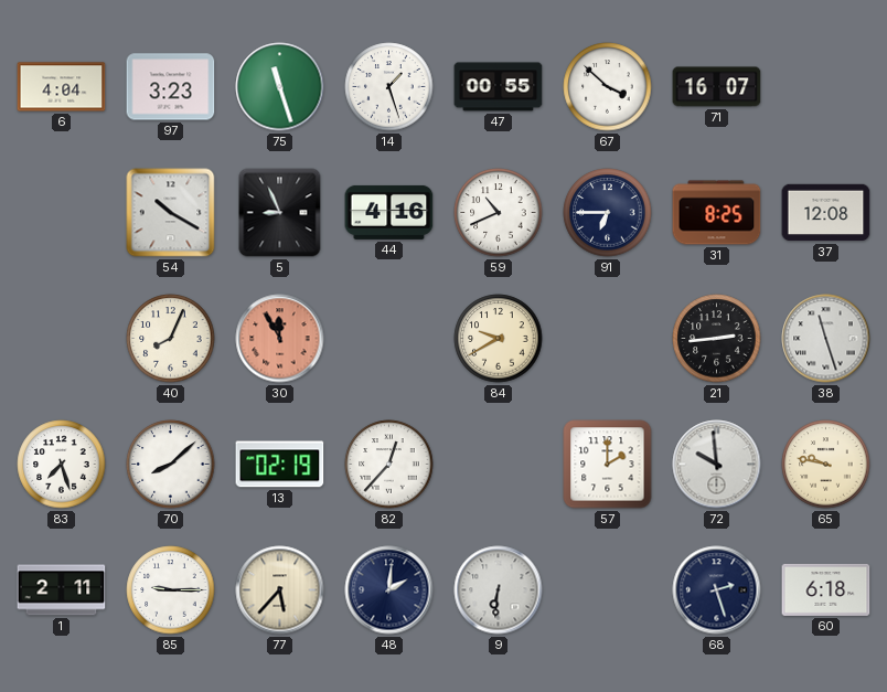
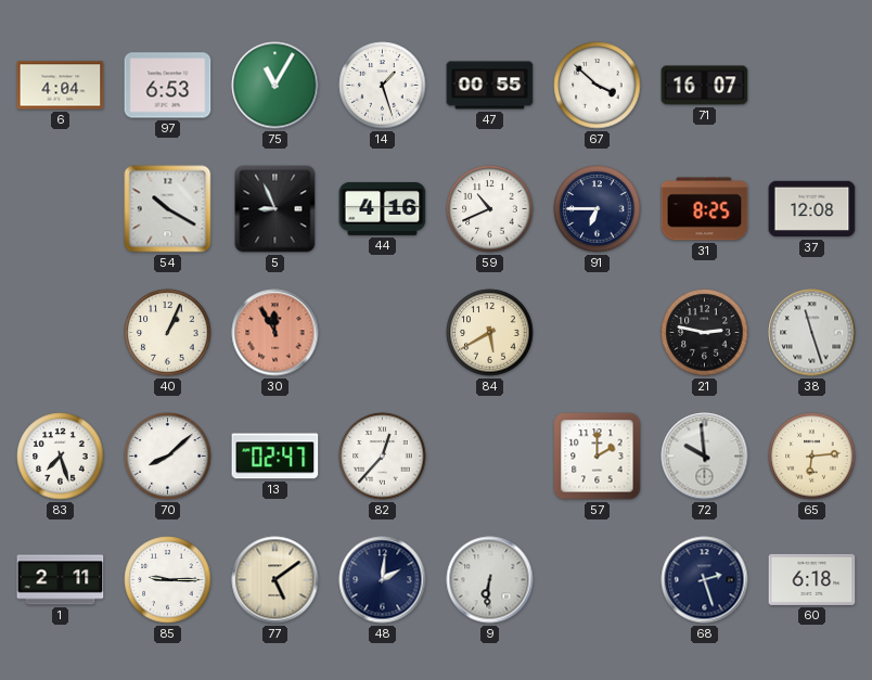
97: 3:23 -> 6:53 (168, 86)
75: 11:27 -> 11:05 (275, 86)
40: 8:04 -> 1:04 (168, 333)
84: 9:40 -> 5:40 (490, 333)
21: 2:44 -> 2:47 (705, 333)
13: 02:19 -> 02:47 (275, 457)
65: 9:47 -> 6:14 (812, 457)
77: 5:37 -> 5:09 (275, 580)
